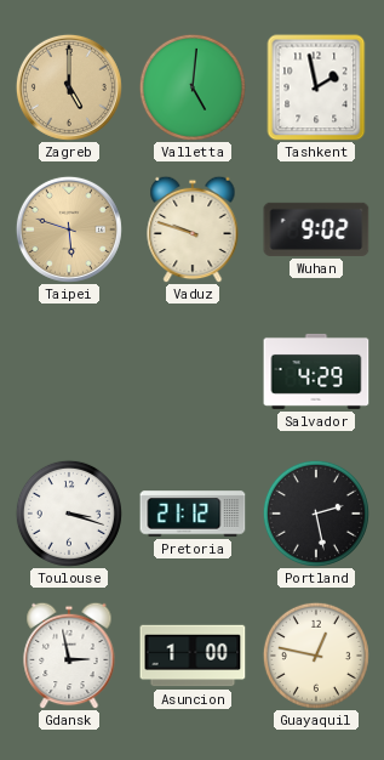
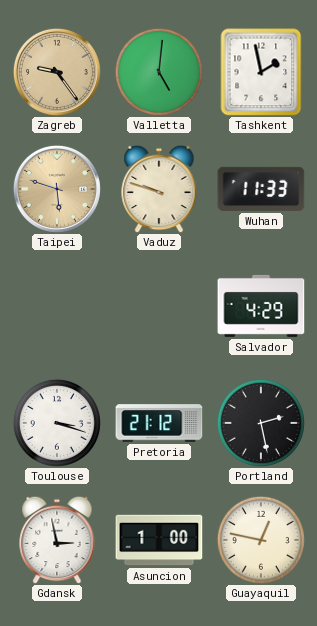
Zagreb: 5:00 -> 9:24 (57, 72)
Wuhan: 9:02 -> 11:33 (261, 189)
